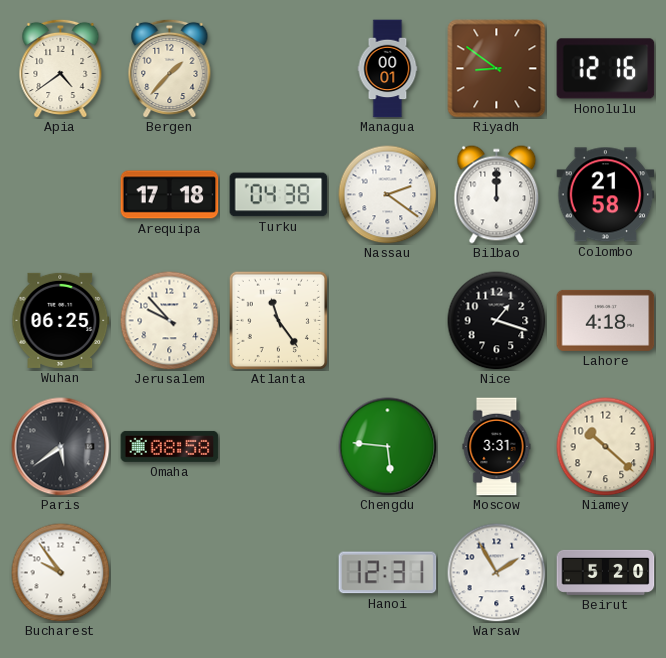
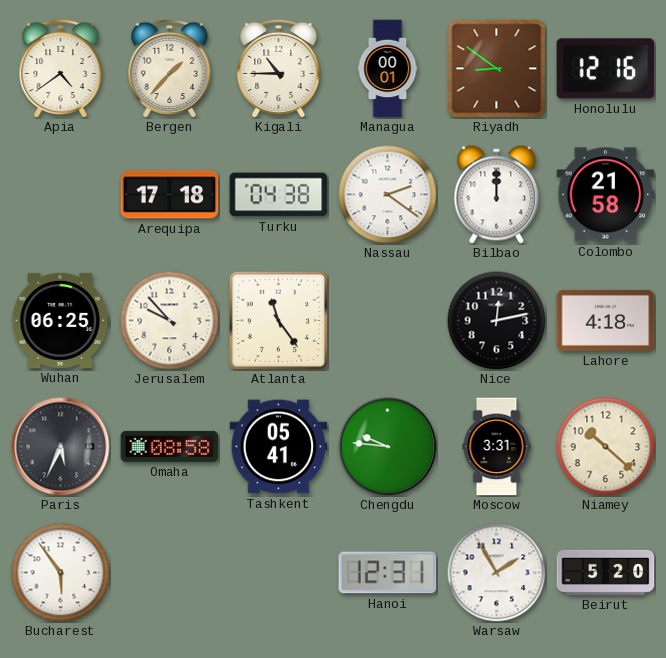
Kigali: none -> 10:45 (279, 68)
Nice: 1:18 -> 12:13 (497, 321)
Paris: 5:39 -> 5:34 (61, 447)
Tashkent: none -> 05:41 (279, 447)
Chengdu: 5:46 -> 9:46 (388, 447)
Bucharest: 9:54 -> 5:54 (61, 573)
